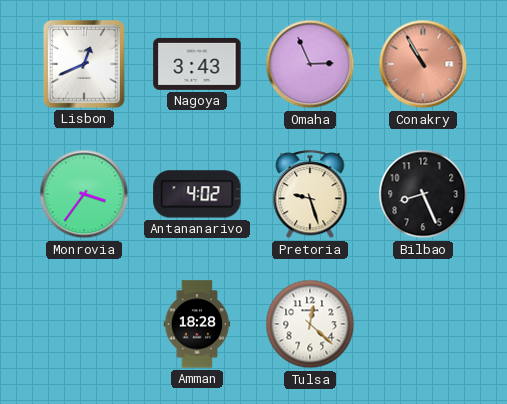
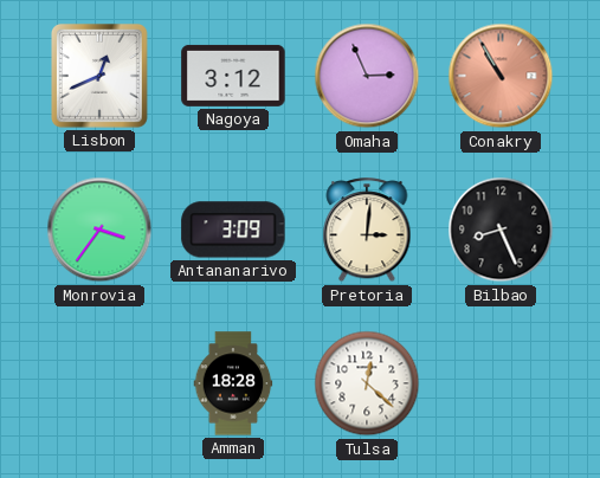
Nagoya: 3:43 -> 3:12 (233, 76)
Antananarivo: 4:02 -> 3:09 (233, 230)
Pretoria: 9:27 -> 3:01 (367, 231)
